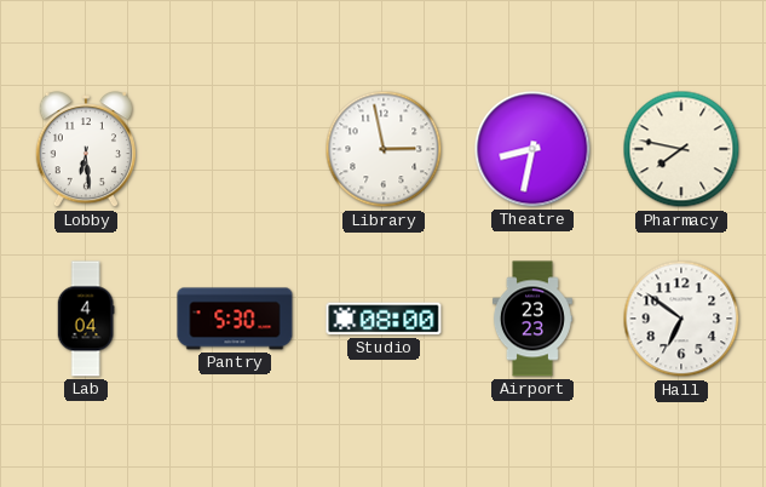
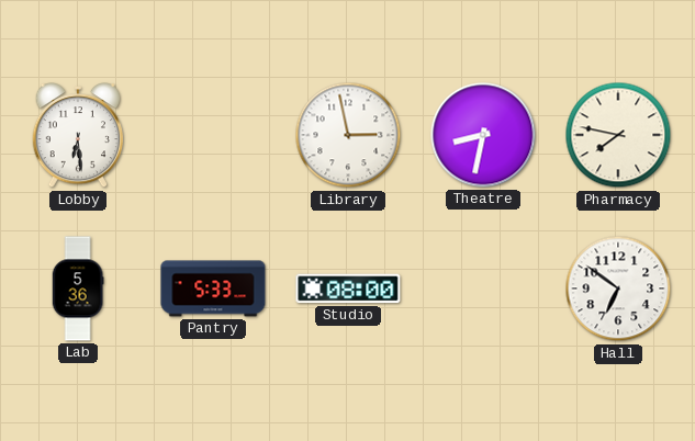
Lab: 4:04 -> 5:36 (78, 289)
Pantry: 5:30 -> 5:33 (213, 289)
Airport: 23:23 -> none (532, 319)
